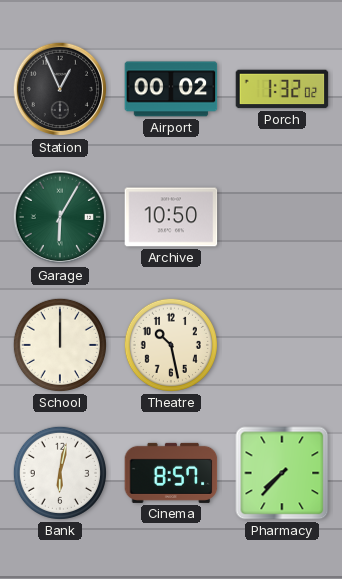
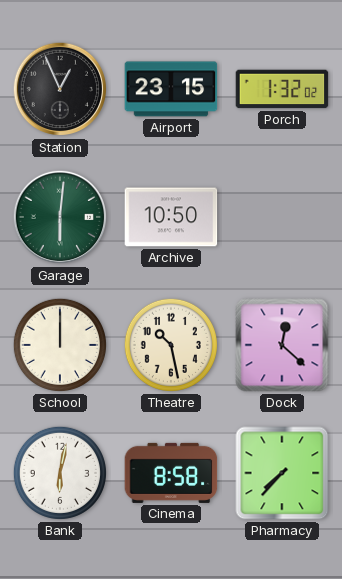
Airport: 00:02 -> 23:15 (171, 89)
Garage: 6:05 -> 6:01 (59, 217)
Dock: none -> 12:22 (282, 345)
Cinema: 8:57 -> 8:58 (171, 473)
